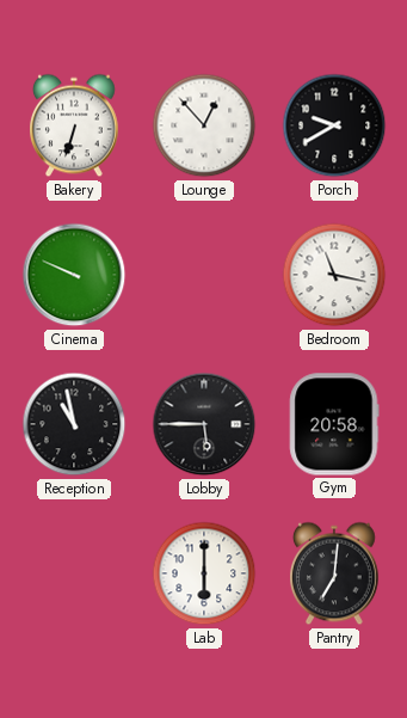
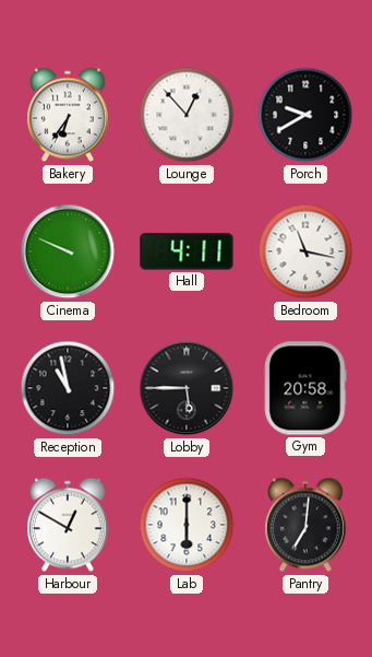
Bakery: 6:33 -> 6:36 (69, 115)
Hall: none -> 4:11 (187, 251)
Harbour: none -> 12:50 (69, 525)
